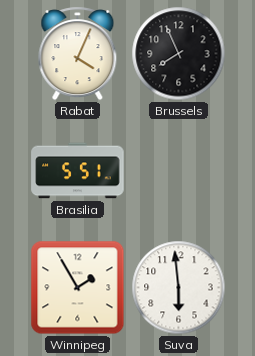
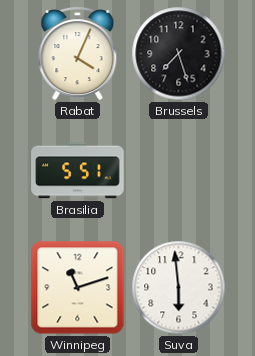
Brussels: 7:56 -> 7:27 (179, 54)
Winnipeg: 1:55 -> 11:12 (78, 288)
